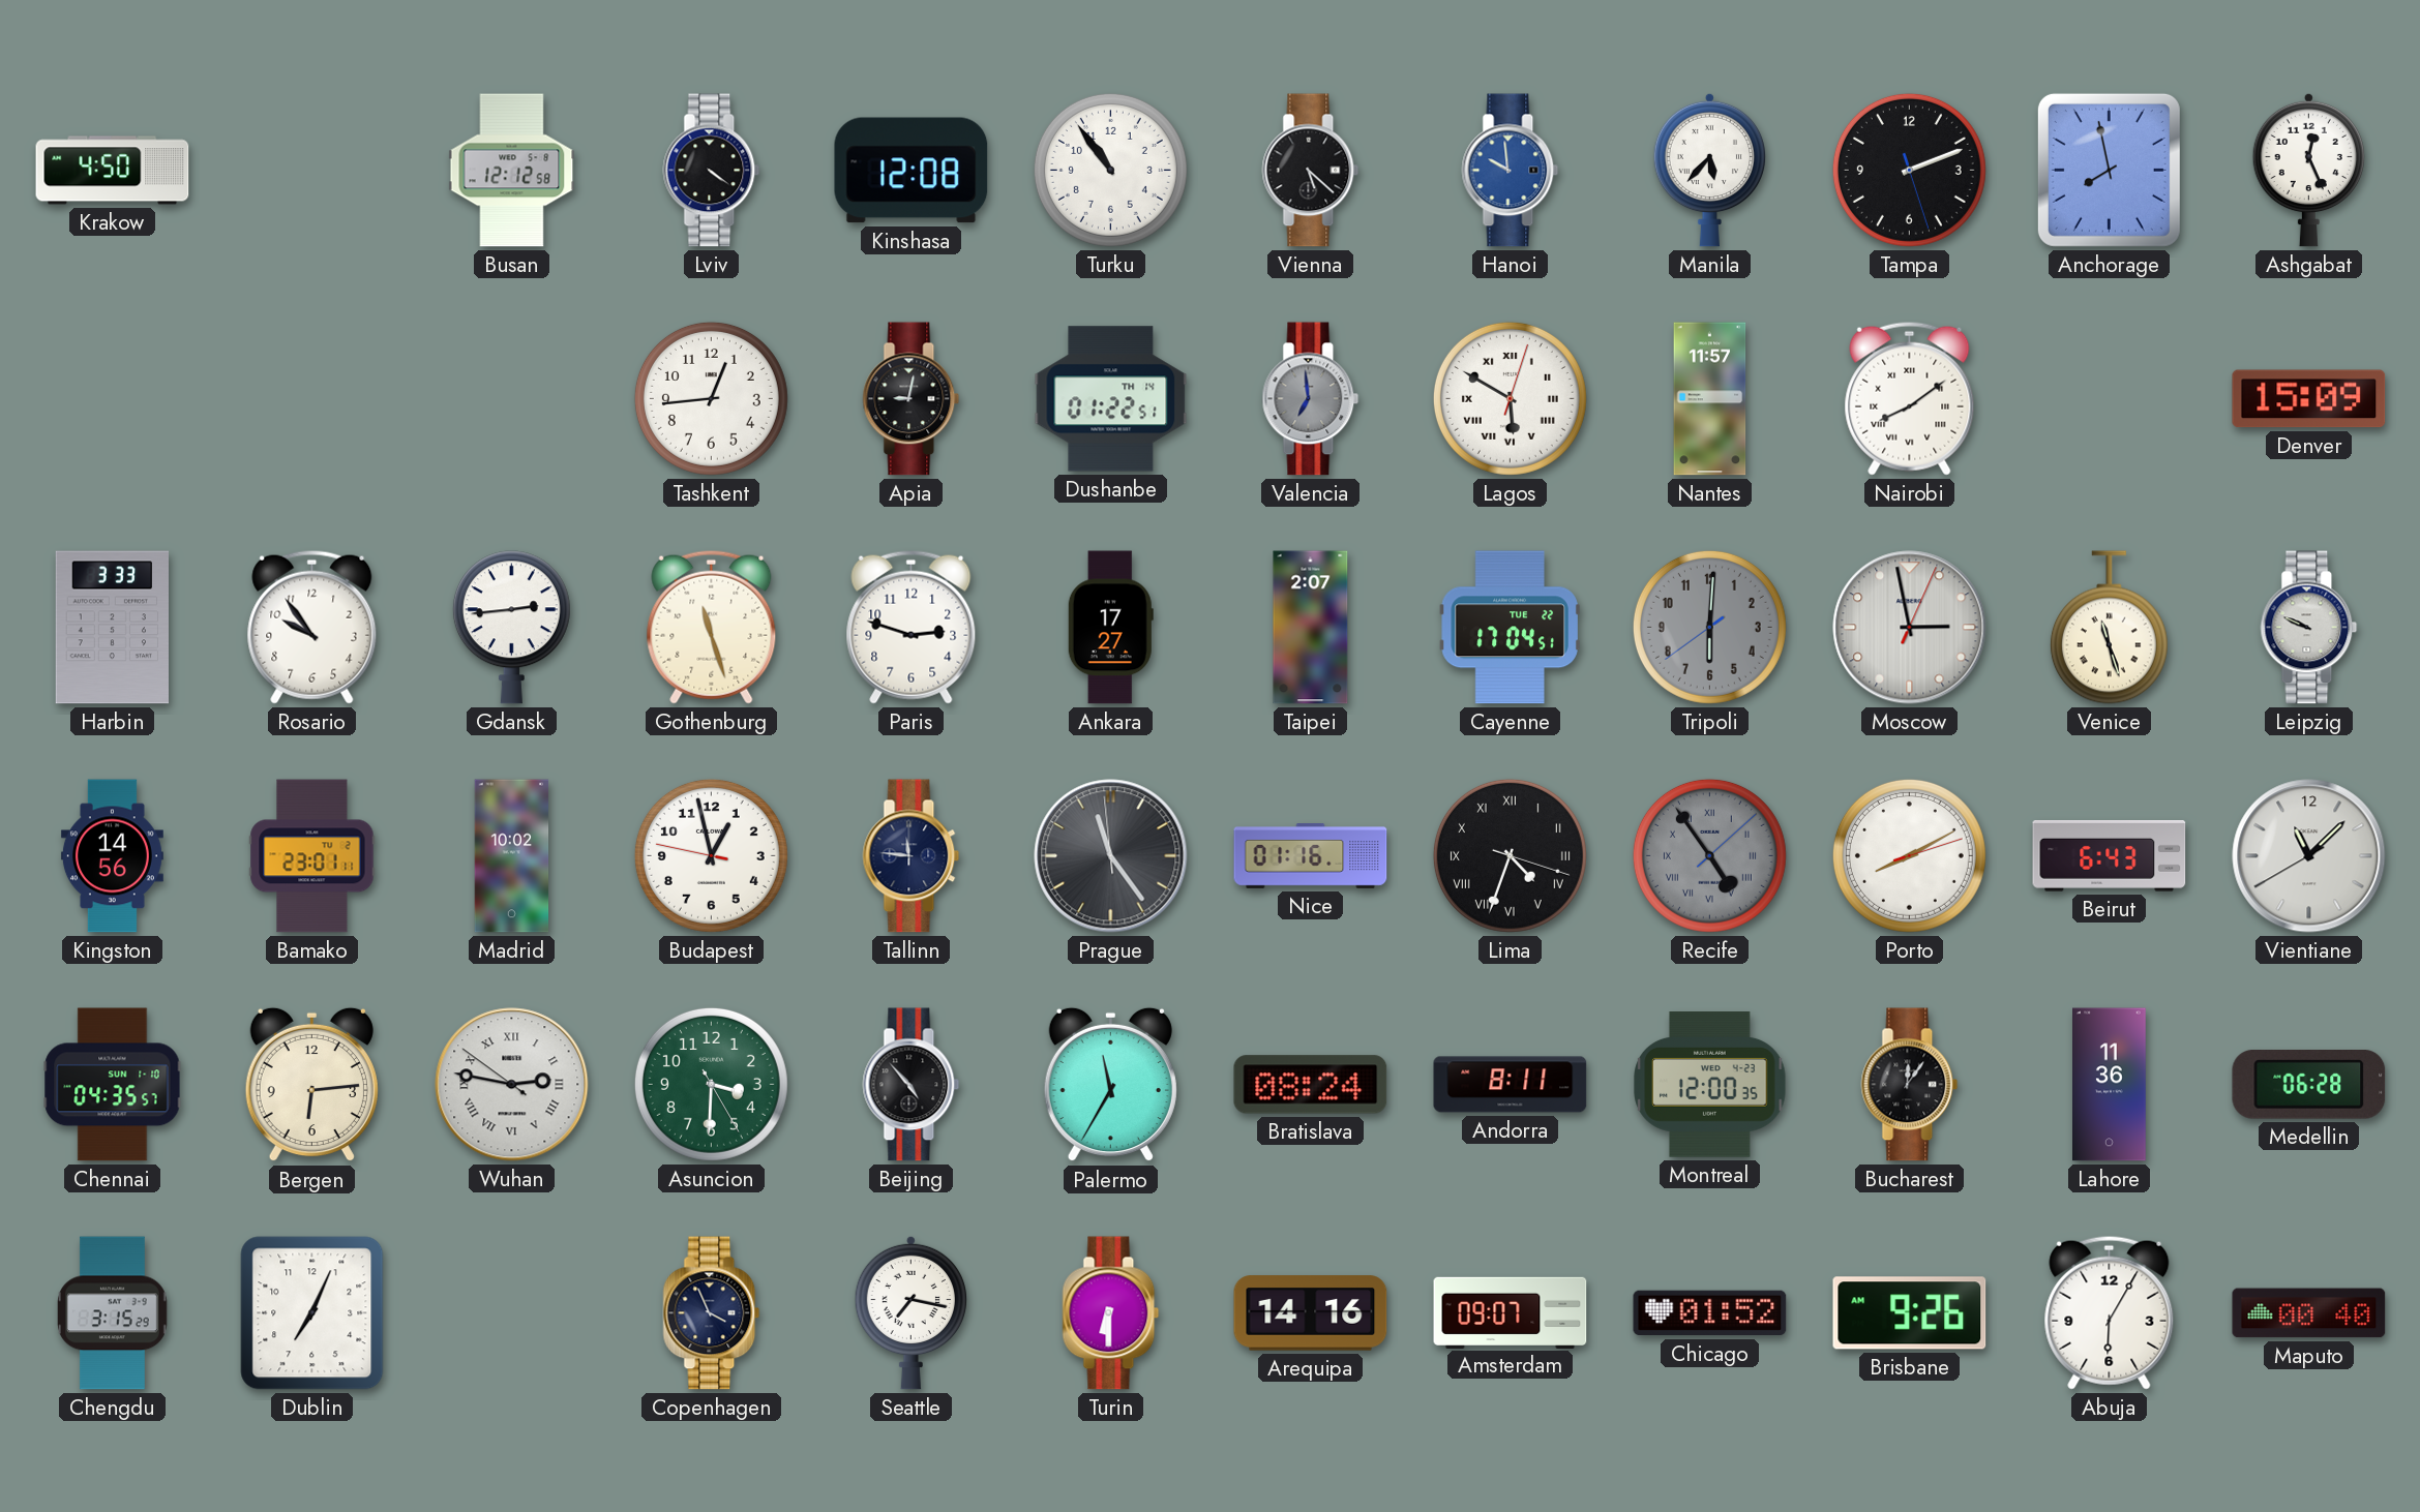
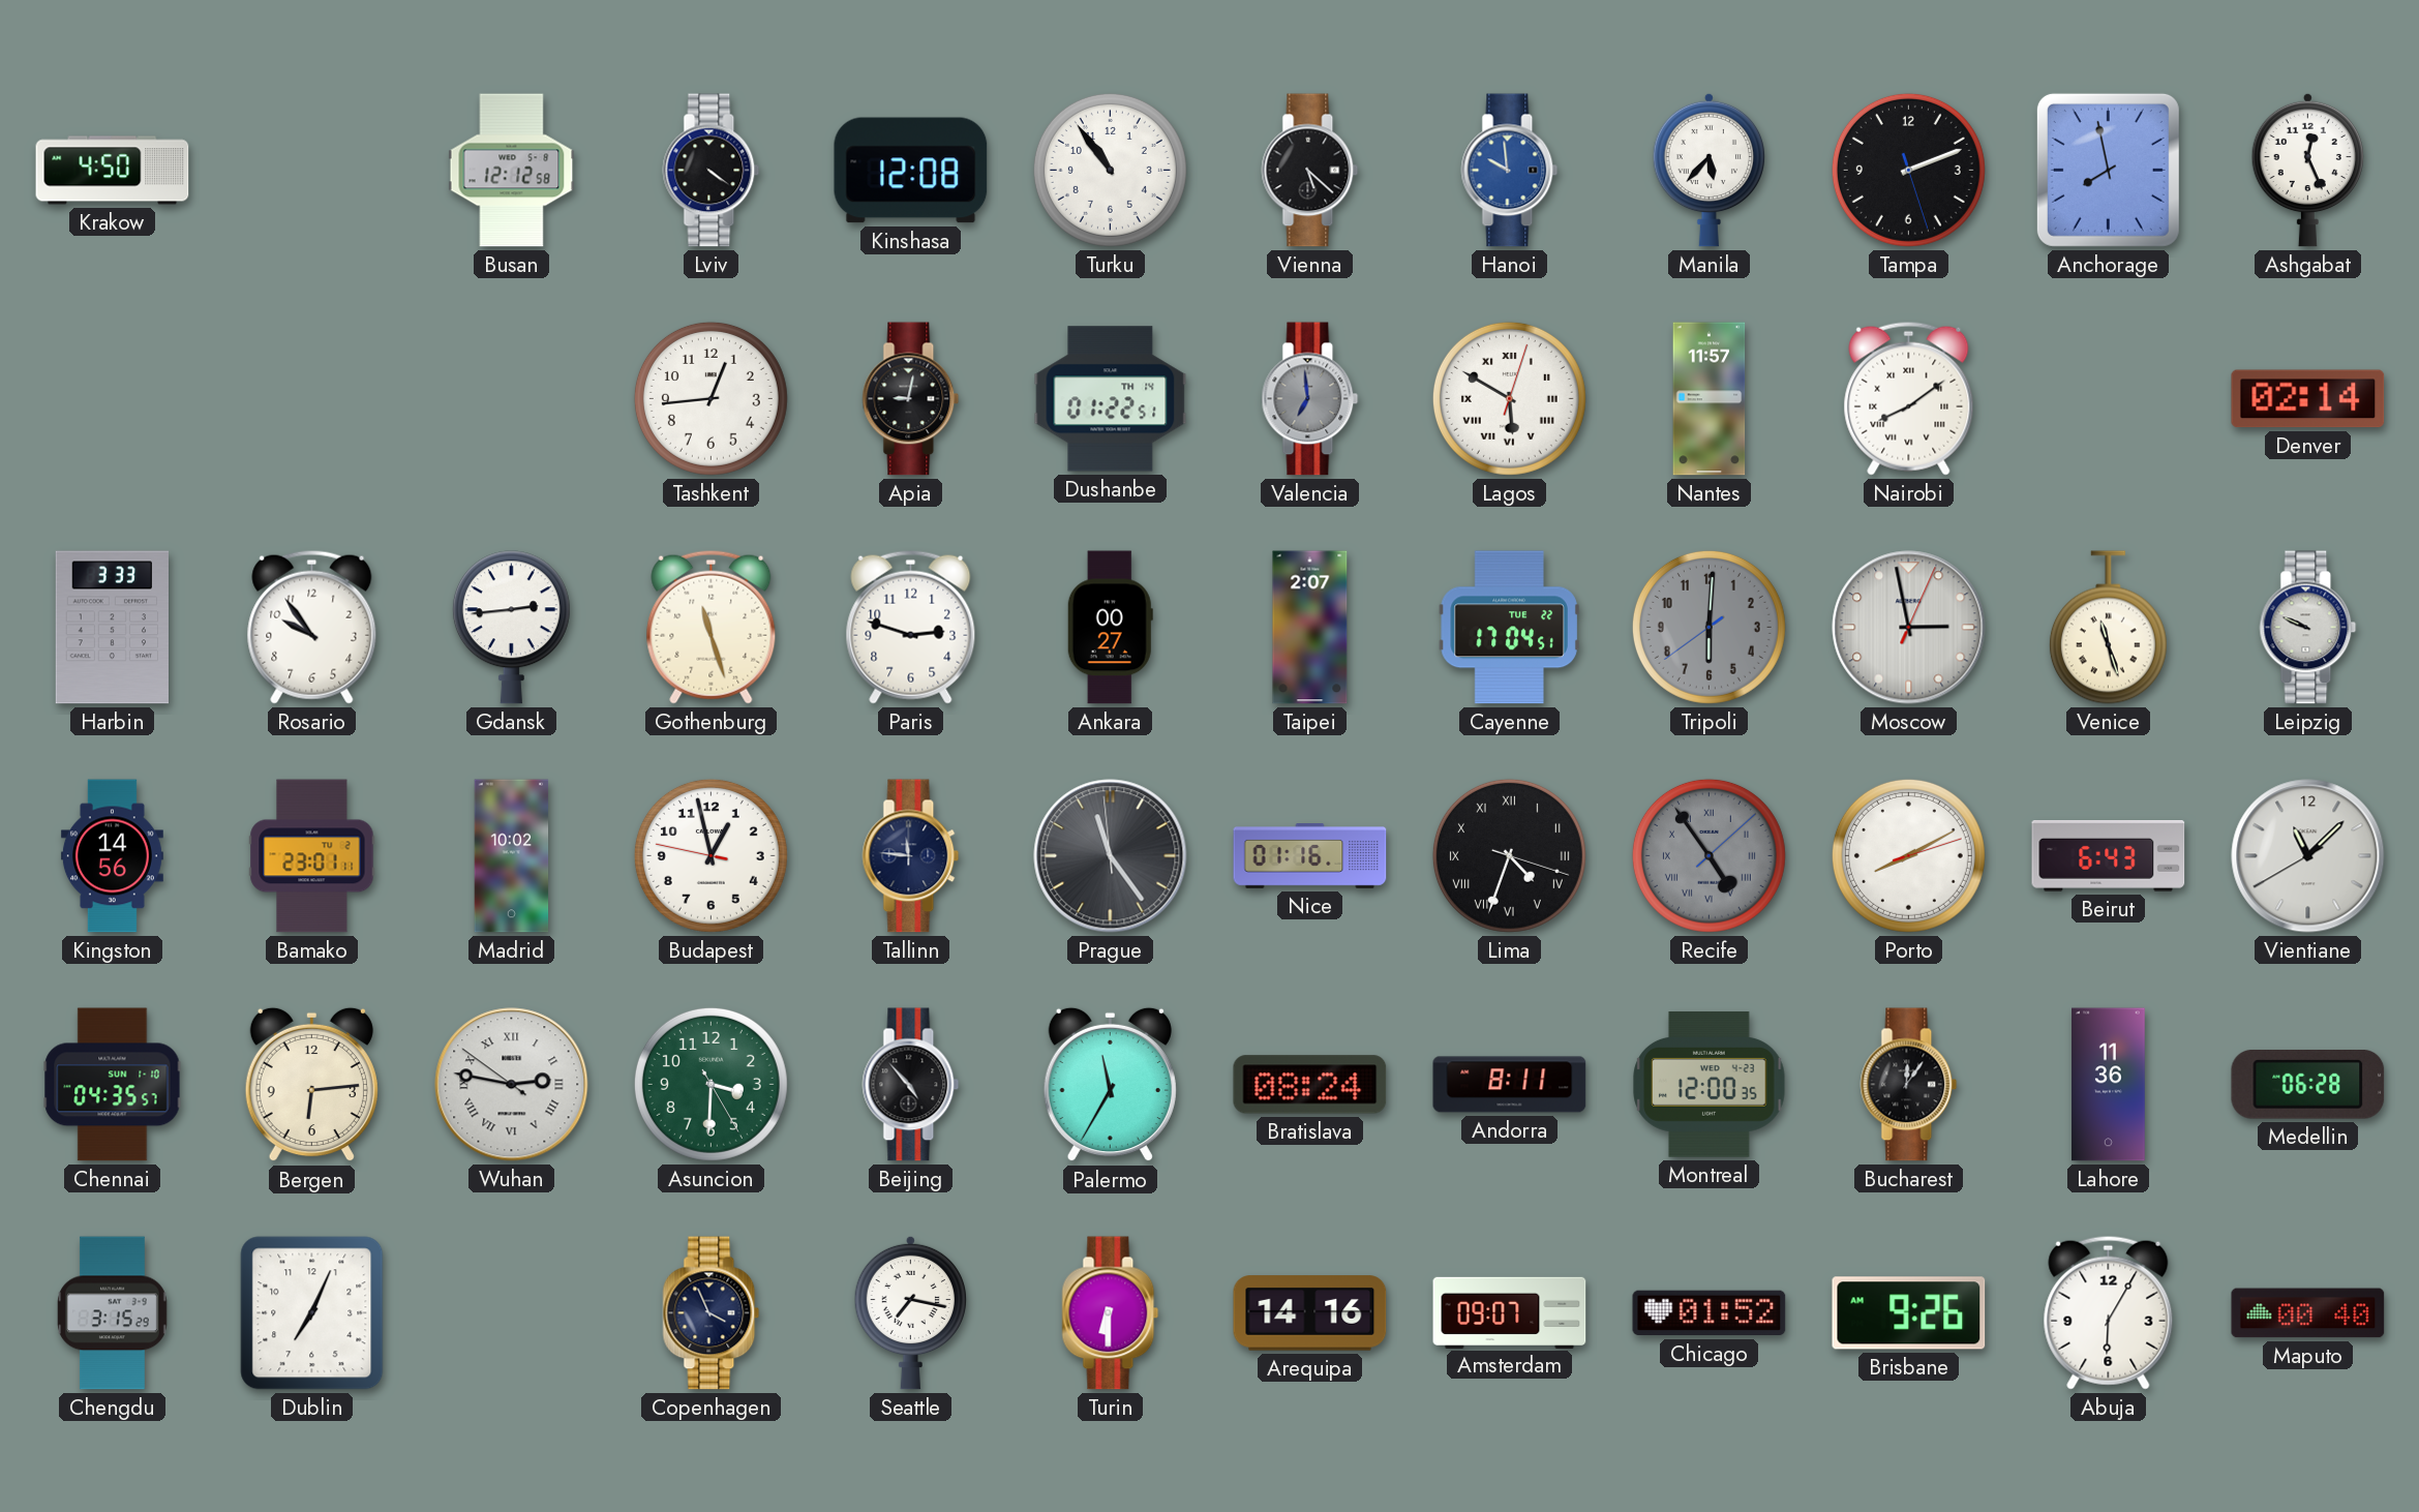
Denver: 15:09 -> 02:14 (2308, 399)
Ankara: 17:27 -> 00:27 (1110, 628)
